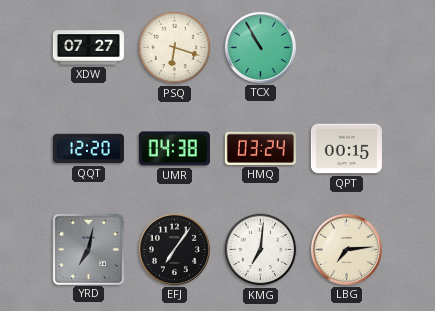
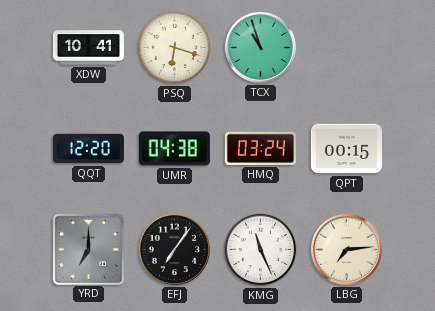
XDW: 07:27 -> 10:41 (88, 48)
TCX: 10:55 -> 10:57 (260, 47)
YRD: 7:02 -> 7:00 (88, 249)
KMG: 7:01 -> 11:26 (261, 250)
